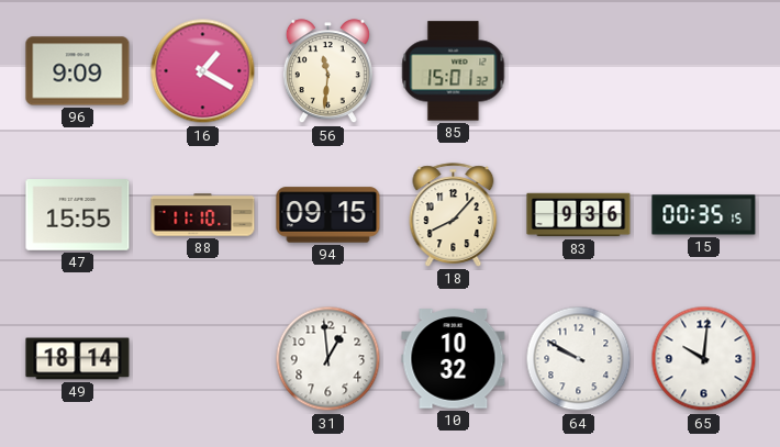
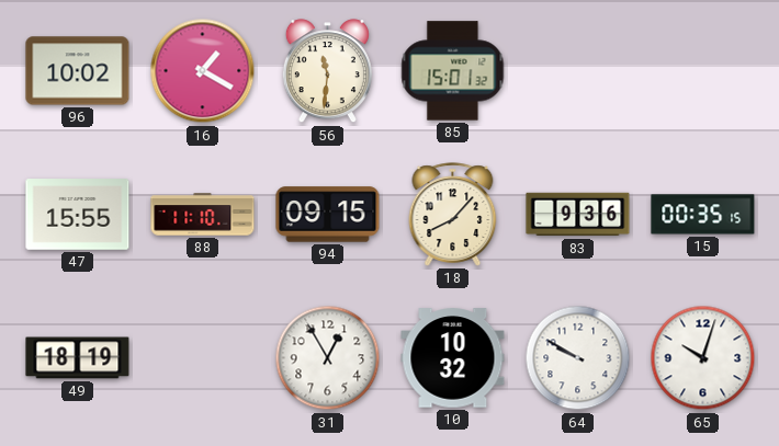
96: 9:09 -> 10:02 (78, 71)
49: 18:14 -> 18:19 (78, 358)
31: 12:59 -> 12:55 (328, 358)
65: 10:01 -> 10:03 (703, 358)
